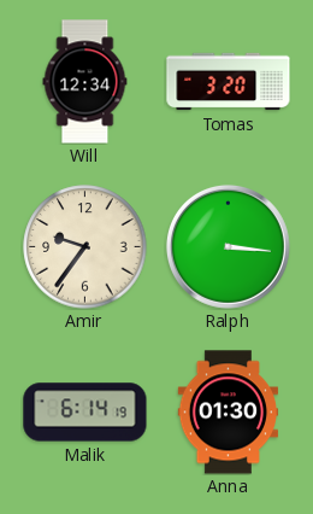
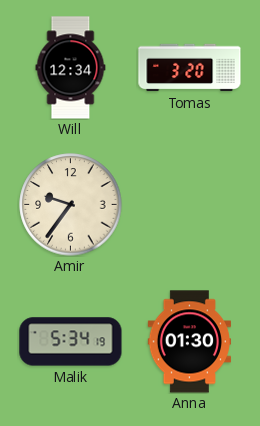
Ralph: 3:16 -> none (228, 246)
Malik: 6:14 -> 5:34 (71, 342)
